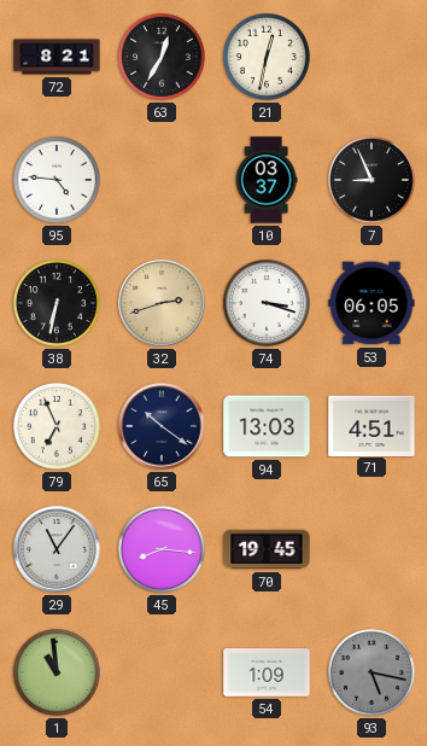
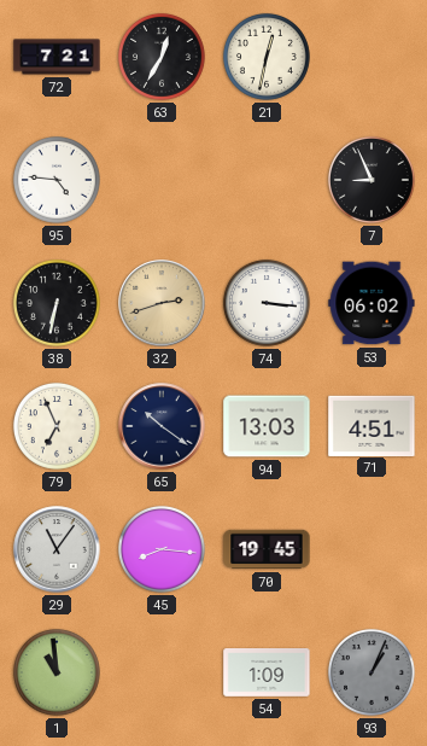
72: 8:21 -> 7:21 (57, 57)
10: 03:37 -> none (267, 180)
74: 3:18 -> 3:16 (267, 303)
53: 06:05 -> 06:02 (372, 303)
93: 5:17 -> 1:04 (372, 672)
